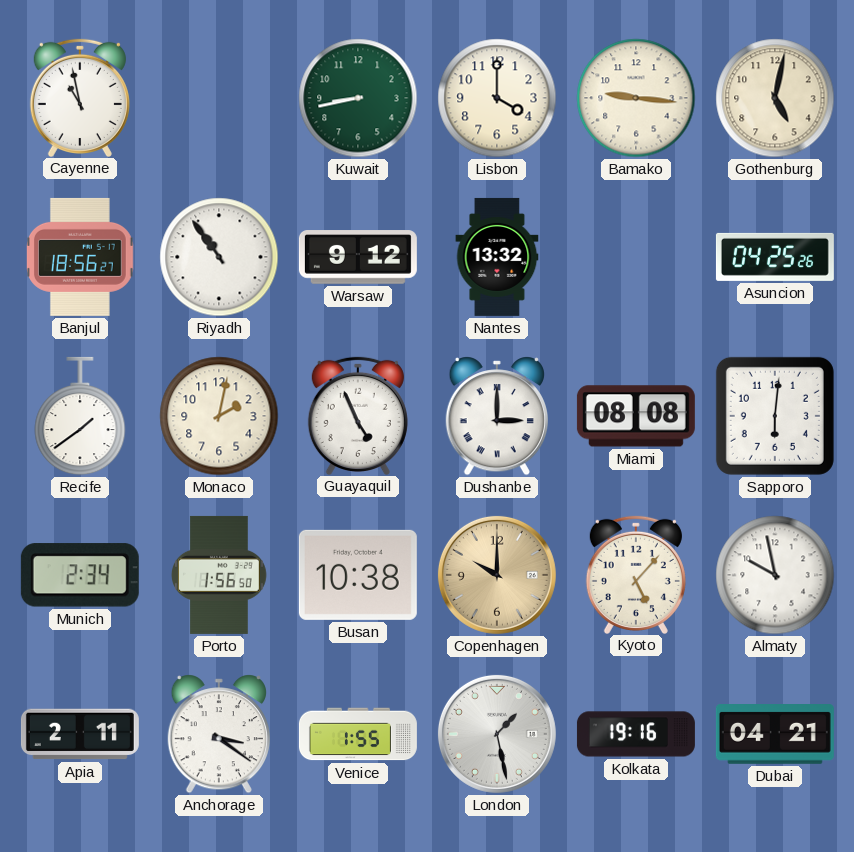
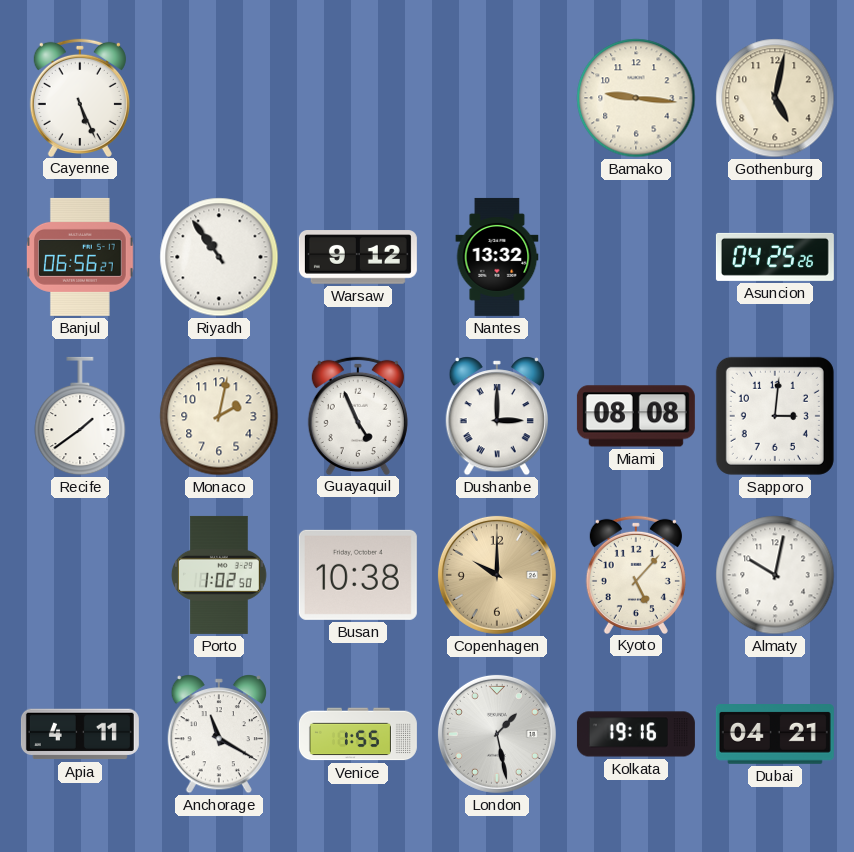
Cayenne: 10:58 -> 5:26 (80, 97)
Kuwait: 8:43 -> none (358, 98)
Lisbon: 4:00 -> none (497, 98)
Banjul: 18:56 -> 06:56 (81, 257)
Sapporo: 6:01 -> 3:01 (775, 416)
Munich: 2:34 -> none (80, 575)
Porto: 1:56 -> 1:02 (219, 575)
Almaty: 9:58 -> 10:02 (775, 575)
Apia: 2:11 -> 4:11 (80, 734)
Anchorage: 3:21 -> 11:20 (218, 734)
